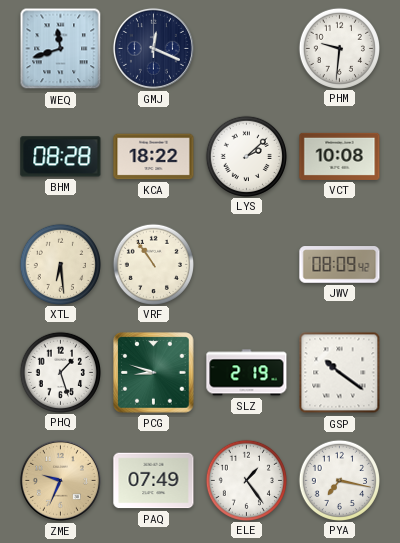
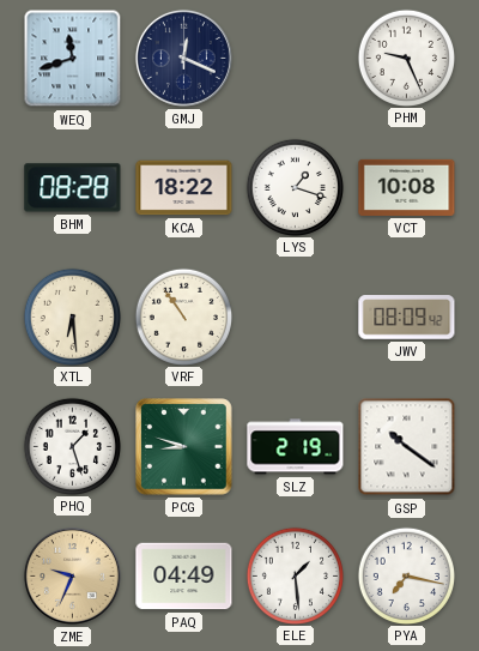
PHM: 9:31 -> 9:26 (406, 58)
LYS: 2:08 -> 1:18 (295, 187)
PAQ: 07:49 -> 04:49 (184, 577)
ELE: 1:24 -> 1:29 (295, 575)
